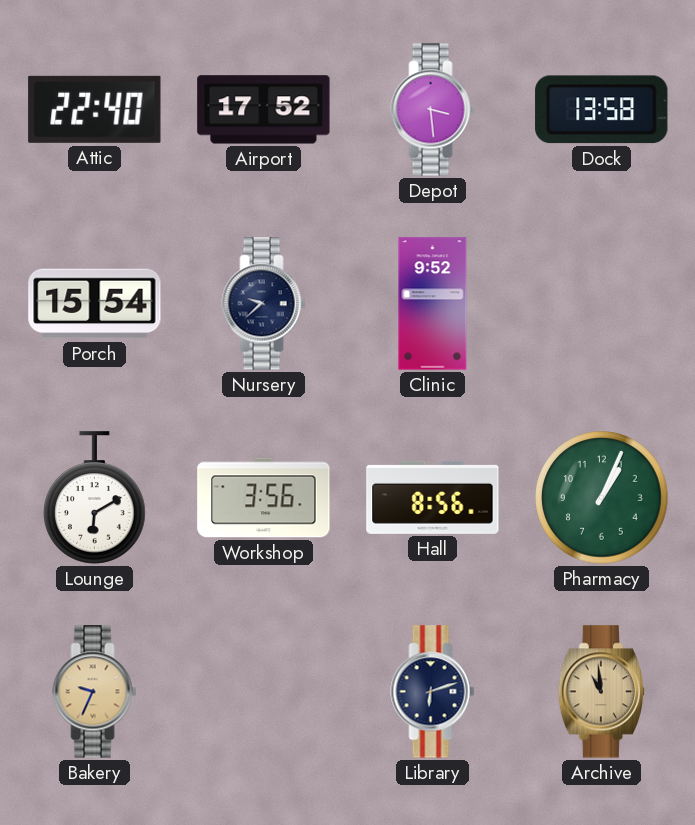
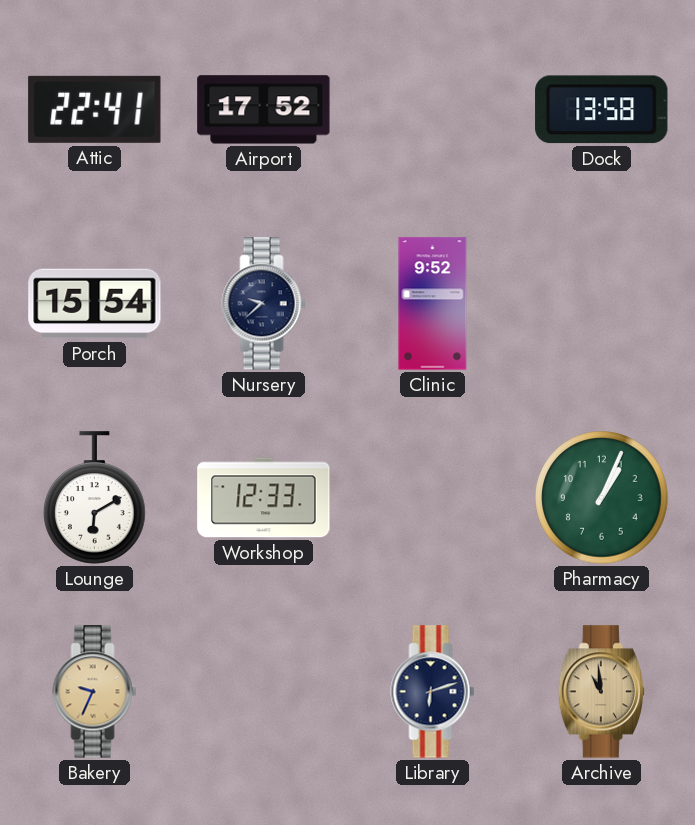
Attic: 22:40 -> 22:41 (95, 109)
Depot: 3:29 -> none (433, 110)
Workshop: 3:56 -> 12:33 (264, 498)
Hall: 8:56 -> none (433, 497)
